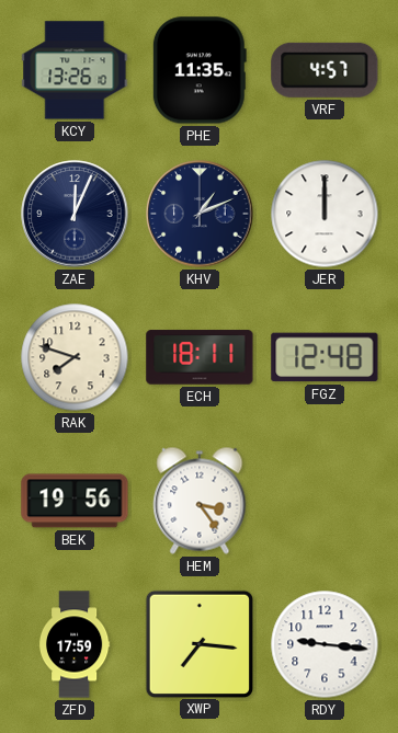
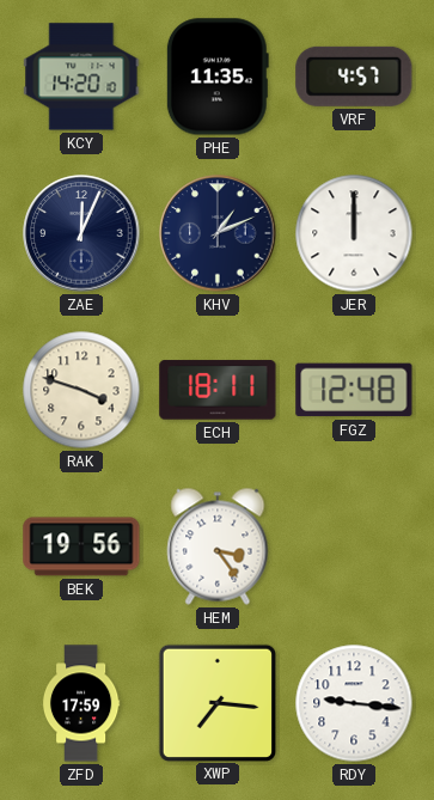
KCY: 13:26 -> 14:20 (81, 77)
RAK: 7:48 -> 3:48 (81, 390)
